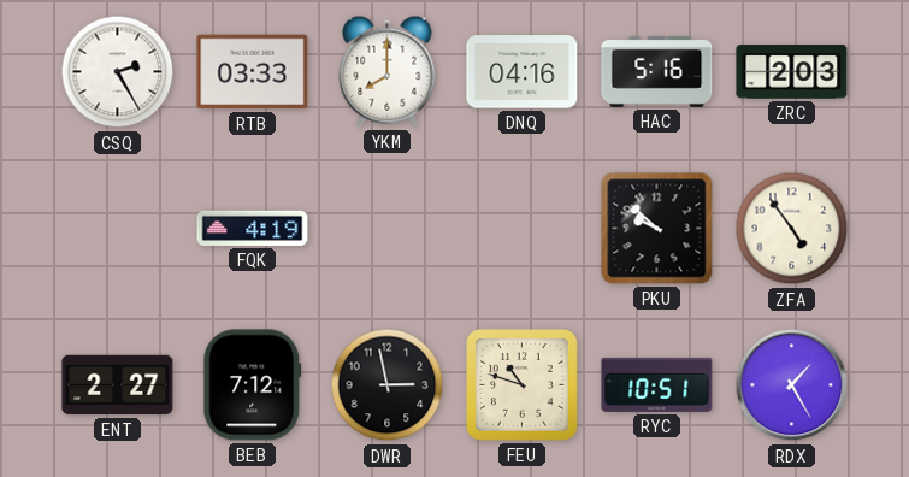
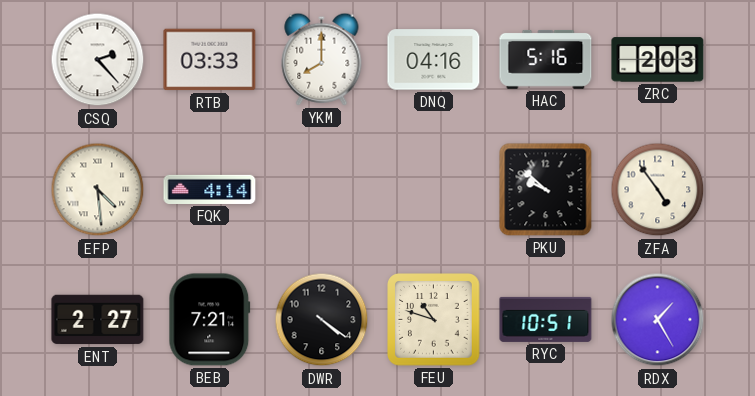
CSQ: 2:25 -> 2:23 (98, 60)
EFP: none -> 4:29 (98, 190)
FQK: 4:19 -> 4:14 (210, 189)
BEB: 7:12 -> 7:21 (210, 320)
DWR: 2:58 -> 4:21 (322, 320)
